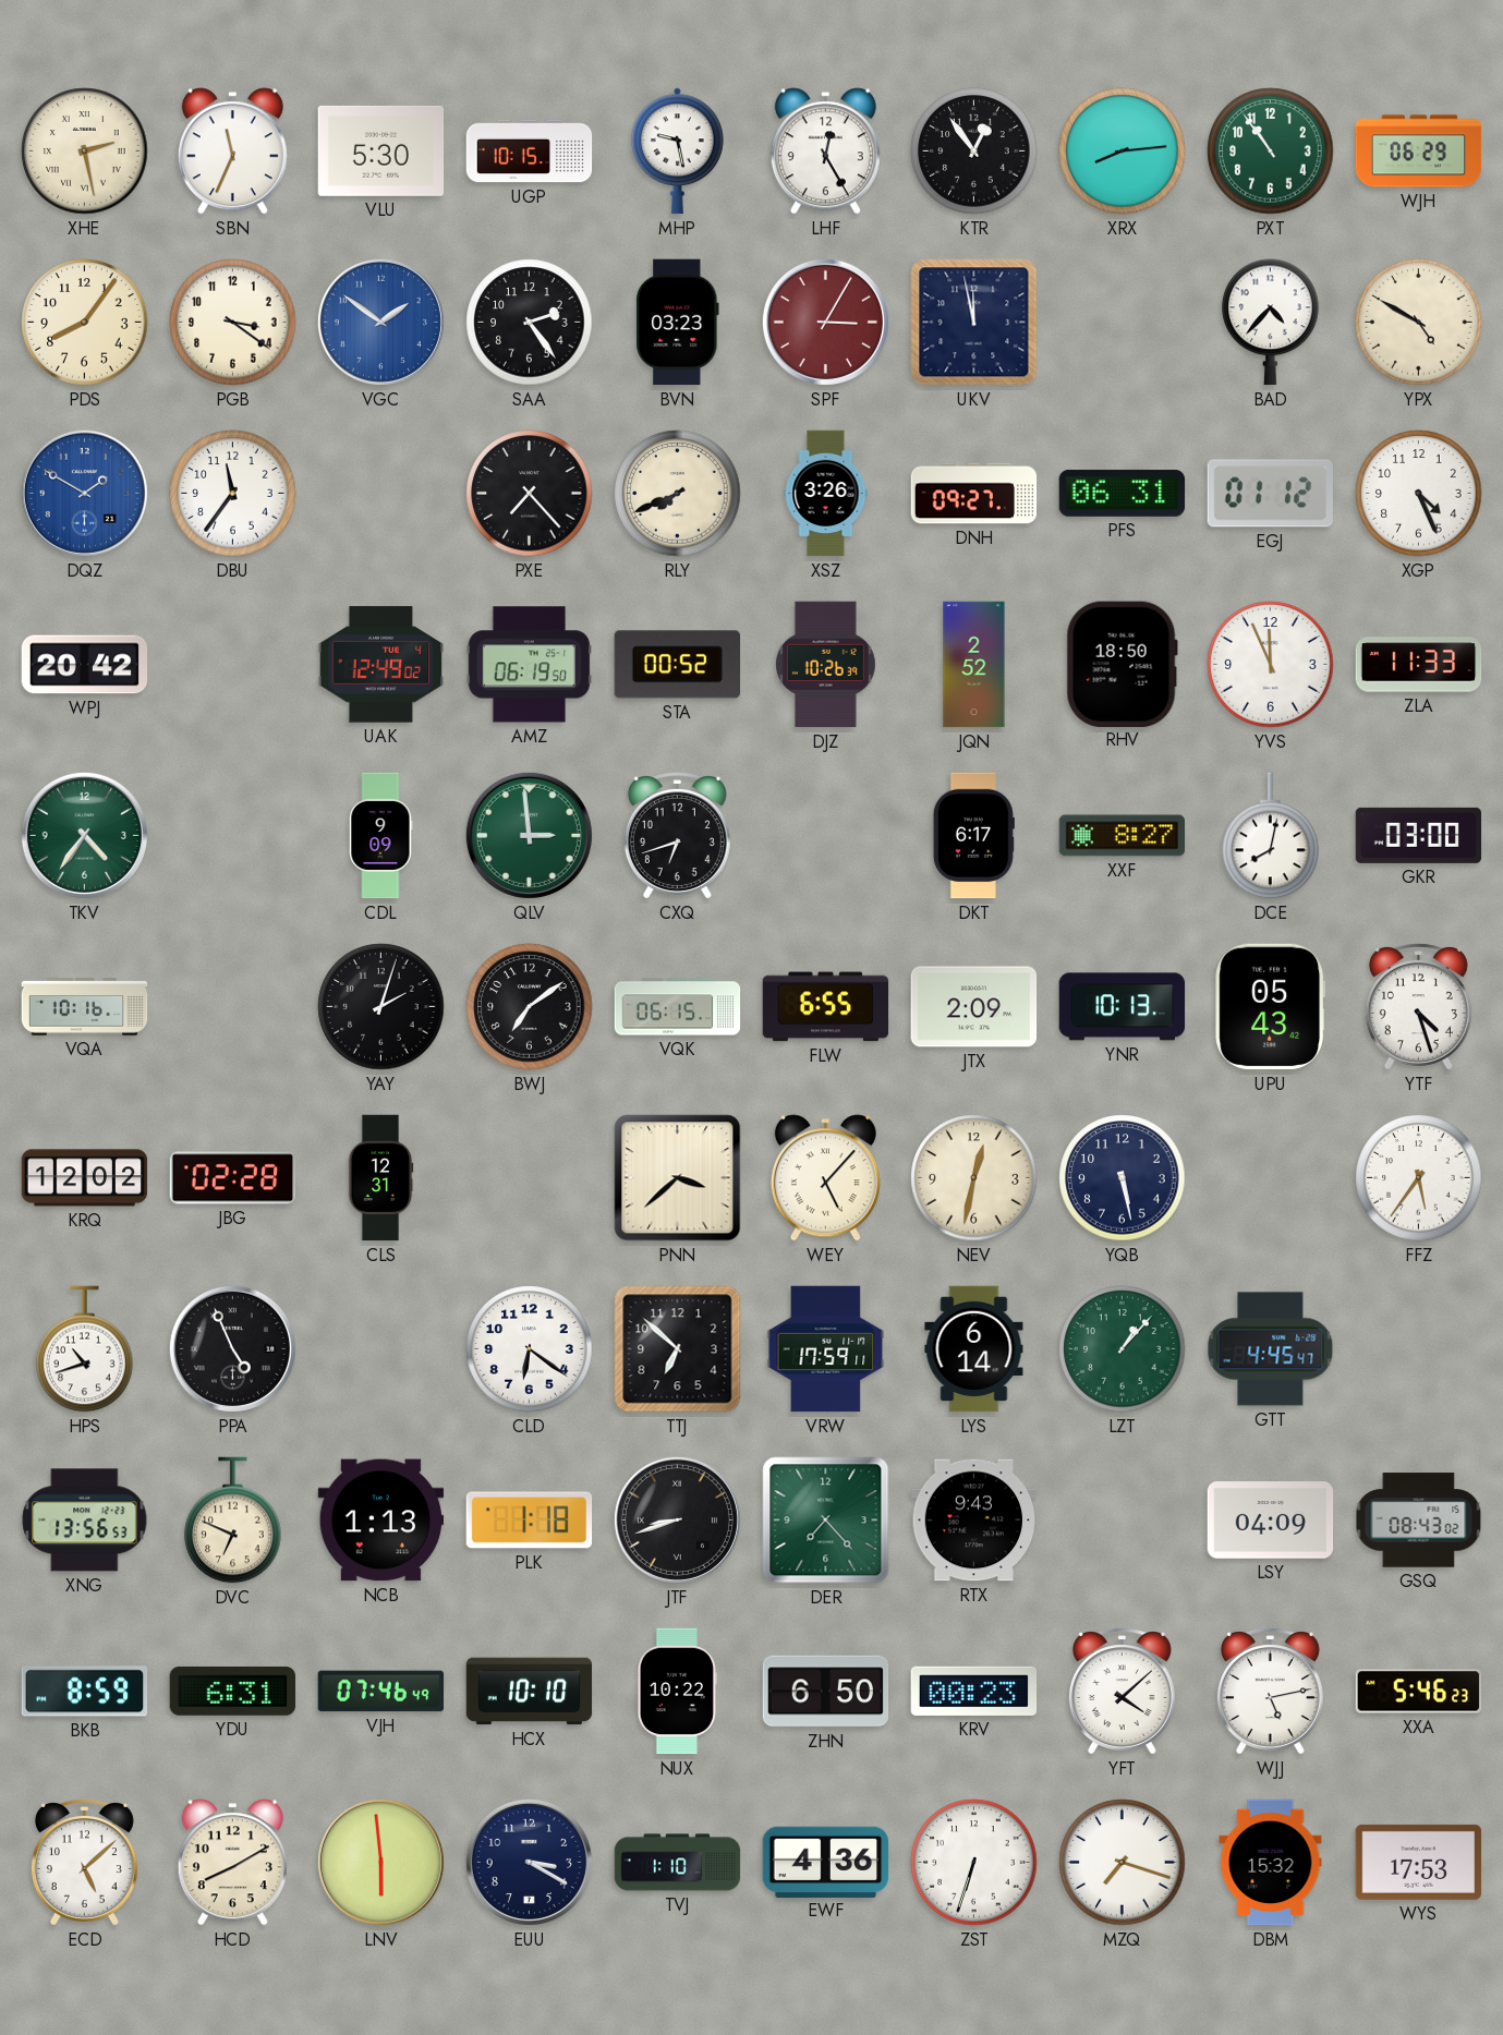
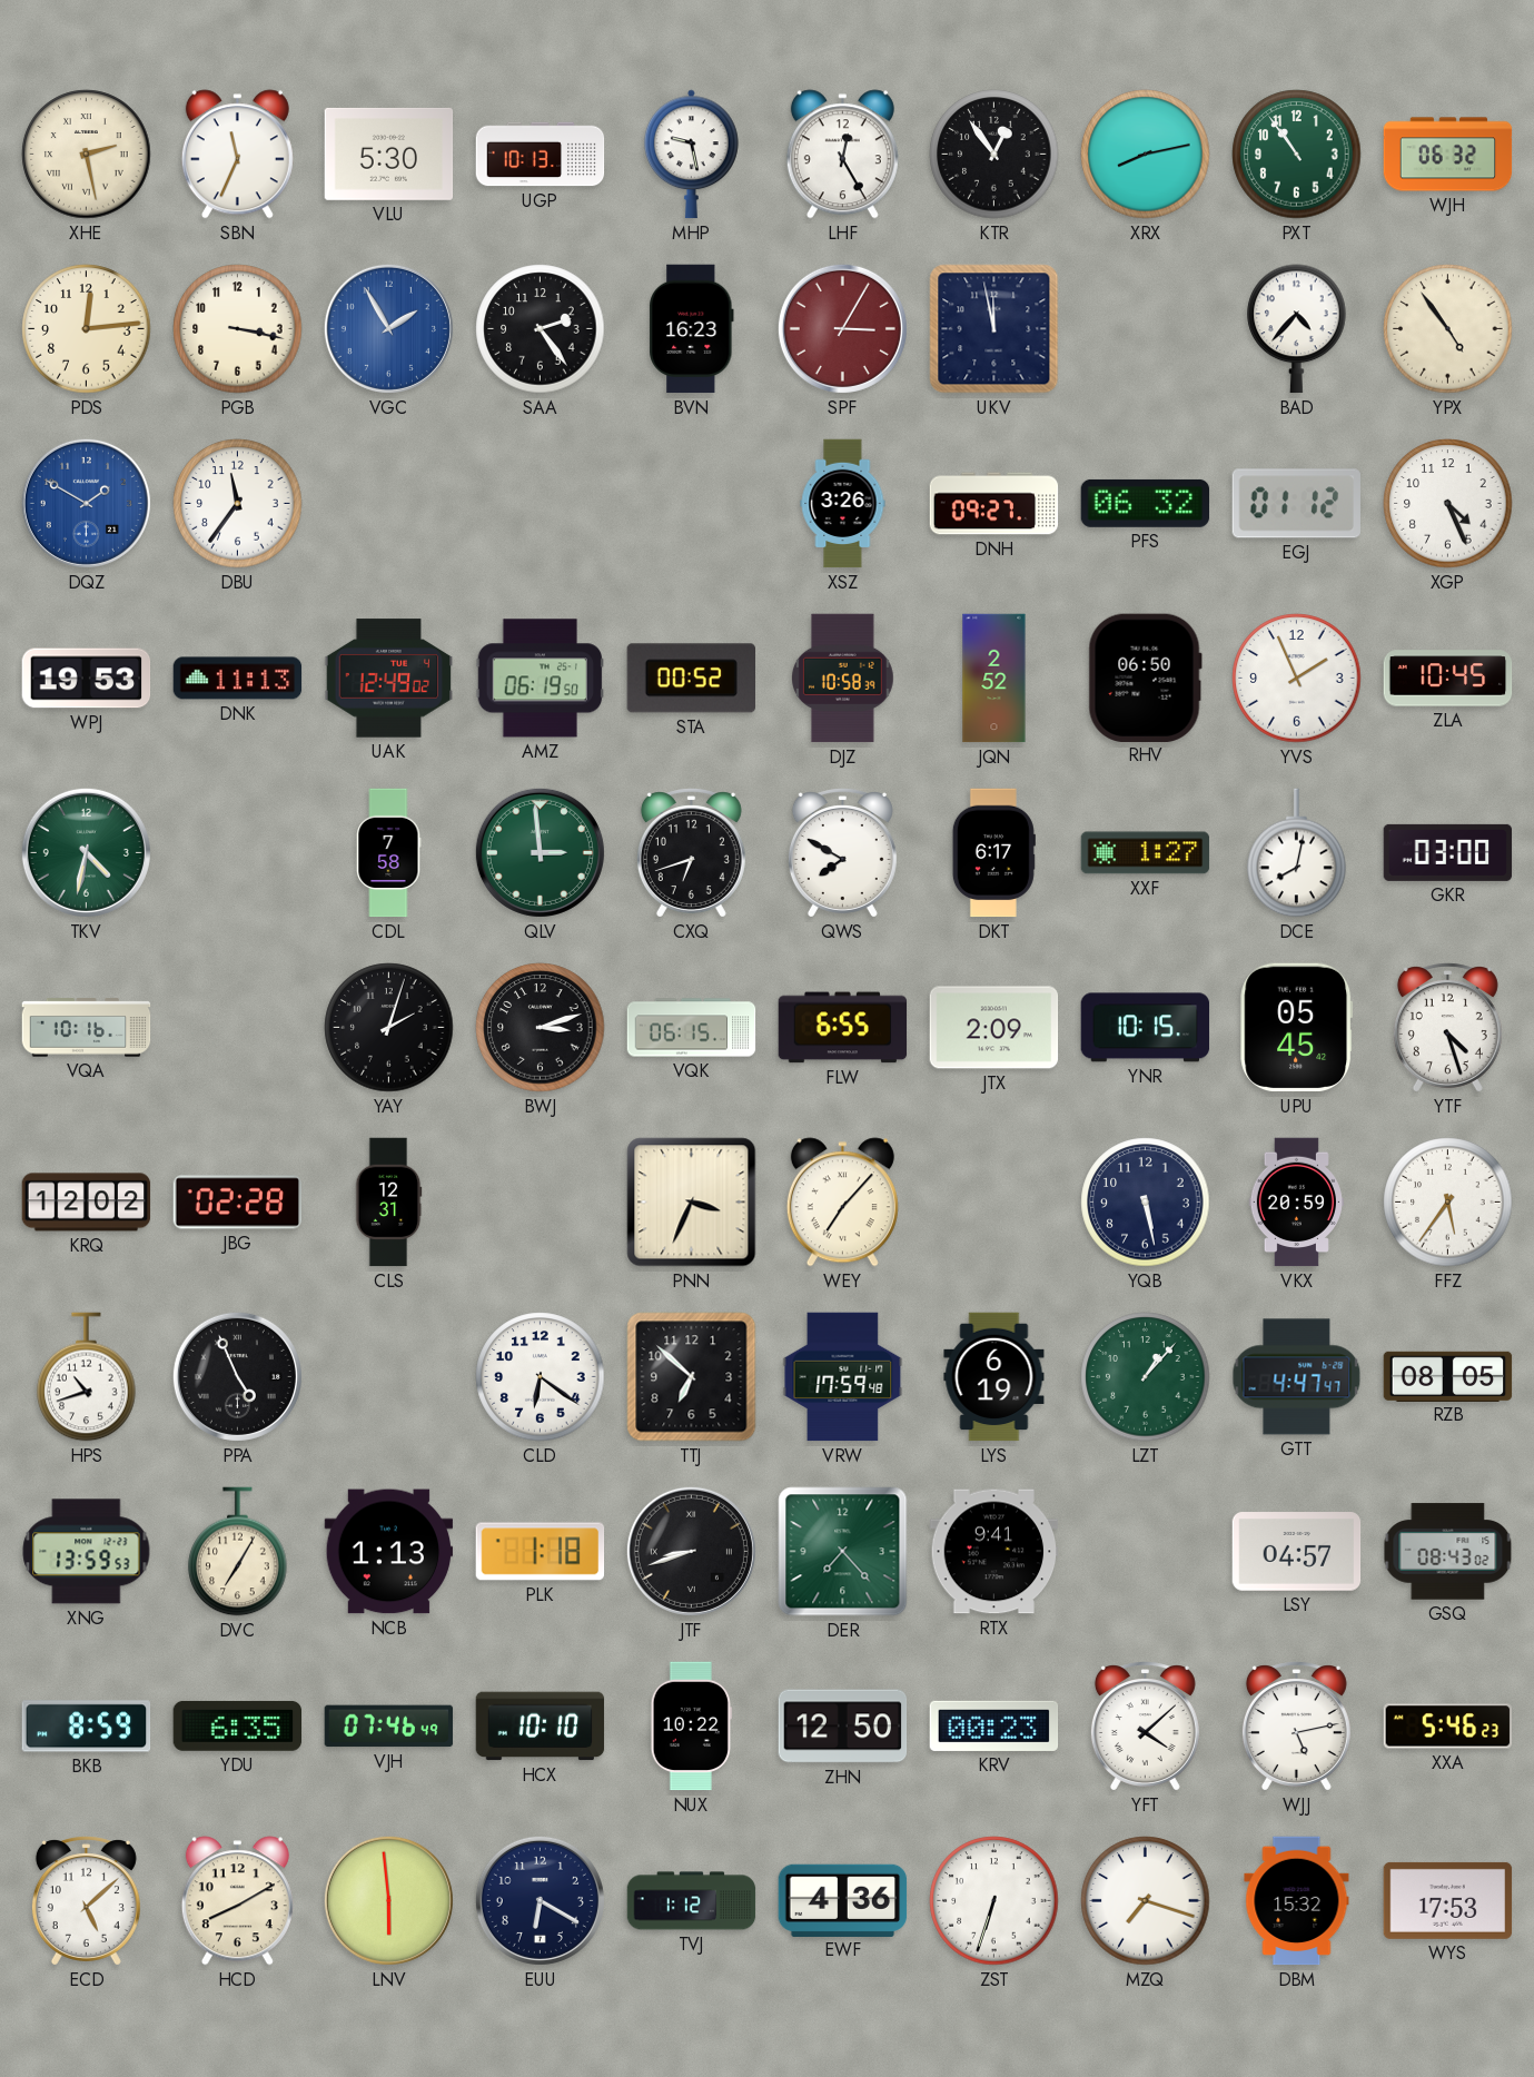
UGP: 10:15 -> 10:13 (541, 155)
XRX: 8:14 -> 8:13 (1146, 155)
WJH: 06:29 -> 06:32 (1448, 155)
PDS: 8:06 -> 12:14 (87, 329)
PGB: 3:21 -> 3:17 (238, 329)
VGC: 1:51 -> 1:55 (388, 328)
BVN: 03:23 -> 16:23 (692, 329)
YPX: 4:50 -> 4:54 (1448, 329)
PXE: 7:23 -> none (530, 494)
RLY: 7:41 -> none (678, 494)
PFS: 06:31 -> 06:32 (1146, 503)
WPJ: 20:42 -> 19:53 (87, 679)
DNK: none -> 11:13 (238, 679)
DJZ: 10:26 -> 10:58 (842, 679)
RHV: 18:50 -> 06:50 (1145, 678)
YVS: 11:56 -> 1:56 (1297, 679)
ZLA: 11:33 -> 10:45 (1448, 679)
TKV: 4:36 -> 4:32 (86, 852)
CDL: 9:09 -> 7:58 (389, 853)
QWS: none -> 7:50 (842, 853)
XXF: 8:27 -> 1:27 (1146, 853)
BWJ: 7:09 -> 3:12 (541, 1028)
YNR: 10:13 -> 10:15 (1146, 1028)
UPU: 05:43 -> 05:45 (1297, 1028)
PNN: 3:38 -> 3:34 (692, 1203)
WEY: 5:07 -> 7:07 (842, 1203)
NEV: 12:32 -> none (974, 1178)
VKX: none -> 20:59 (1296, 1203)
VRW: 17:59:11 -> 17:59:48 (843, 1377)
LYS: 6:14 -> 6:19 (994, 1377)
GTT: 4:45 -> 4:47 (1297, 1377)
RZB: none -> 08:05 (1448, 1376)
XNG: 13:56 -> 13:59 (87, 1552)
DVC: 6:49 -> 7:05 (238, 1552)
RTX: 9:43 -> 9:41 (994, 1552)
LSY: 04:09 -> 04:57 (1297, 1552)
YDU: 6:31 -> 6:35 (238, 1725)
ZHN: 6:50 -> 12:50 (843, 1727)
EUU: 3:20 -> 6:20 (540, 1900)
TVJ: 1:10 -> 1:12 (692, 1901)
